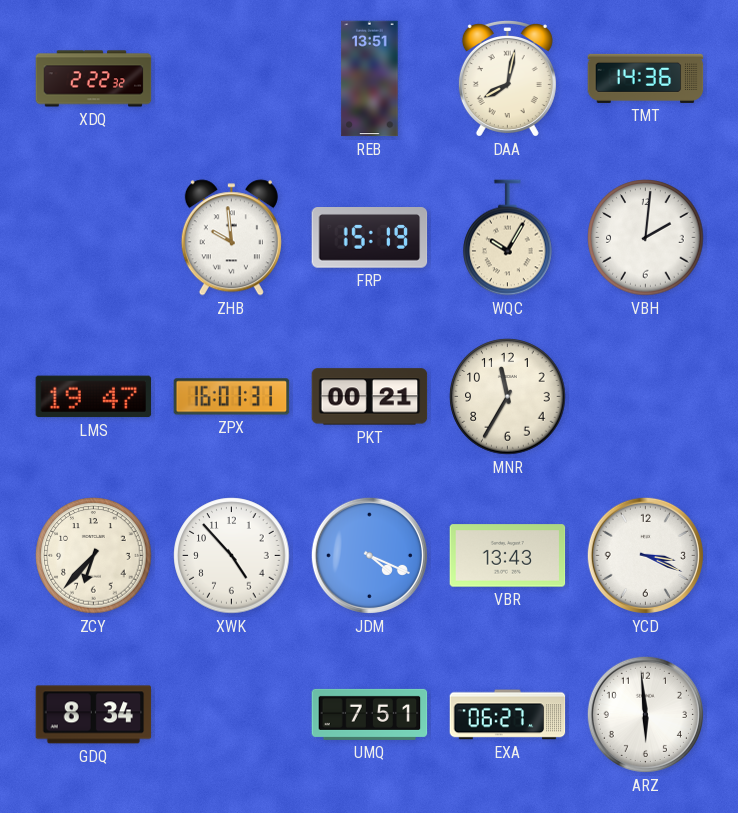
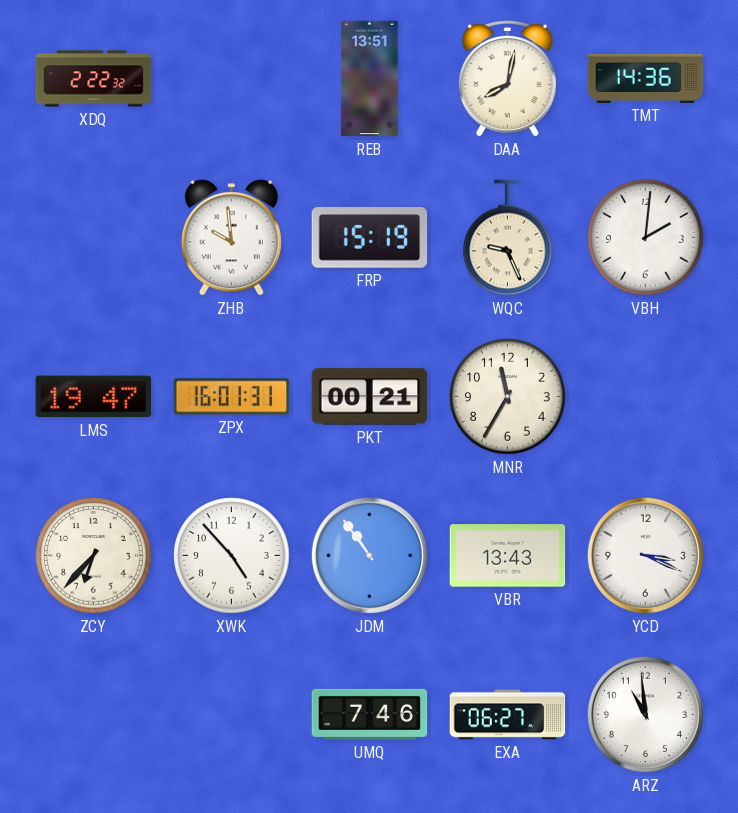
WQC: 10:05 -> 9:26 (508, 238)
JDM: 4:19 -> 10:54 (369, 555)
GDQ: 8:34 -> none (94, 715)
UMQ: 7:51 -> 7:46 (370, 714)
ARZ: 5:59 -> 10:59 (645, 714)
